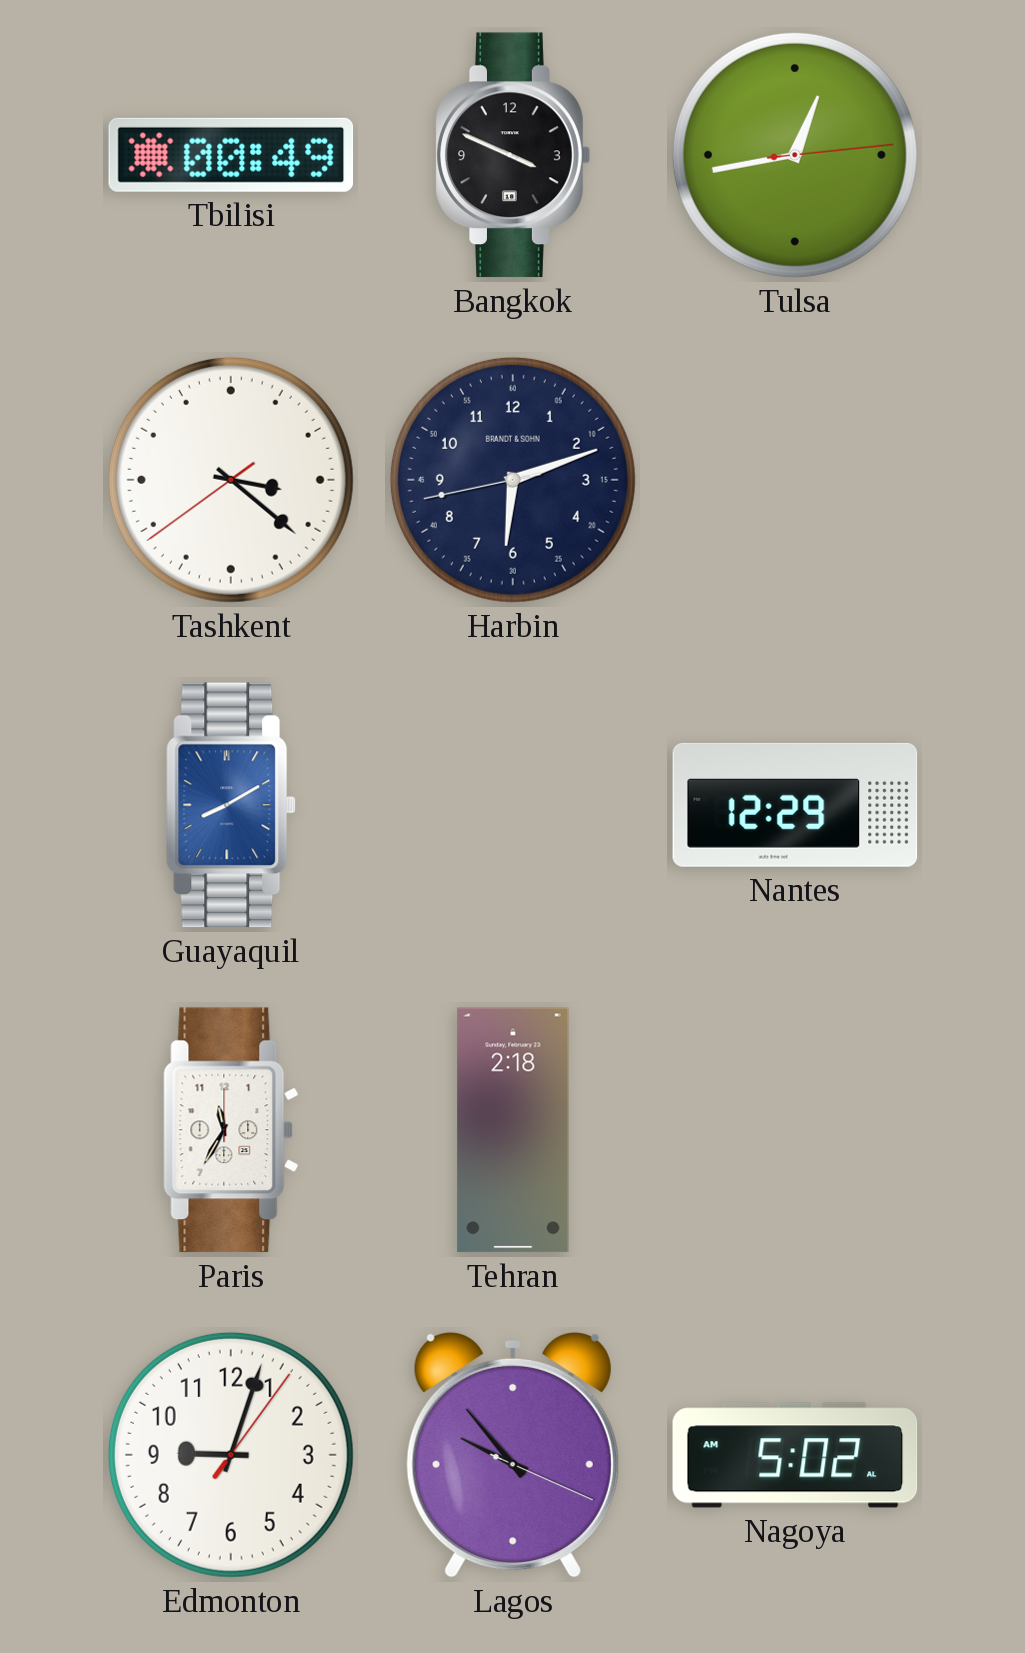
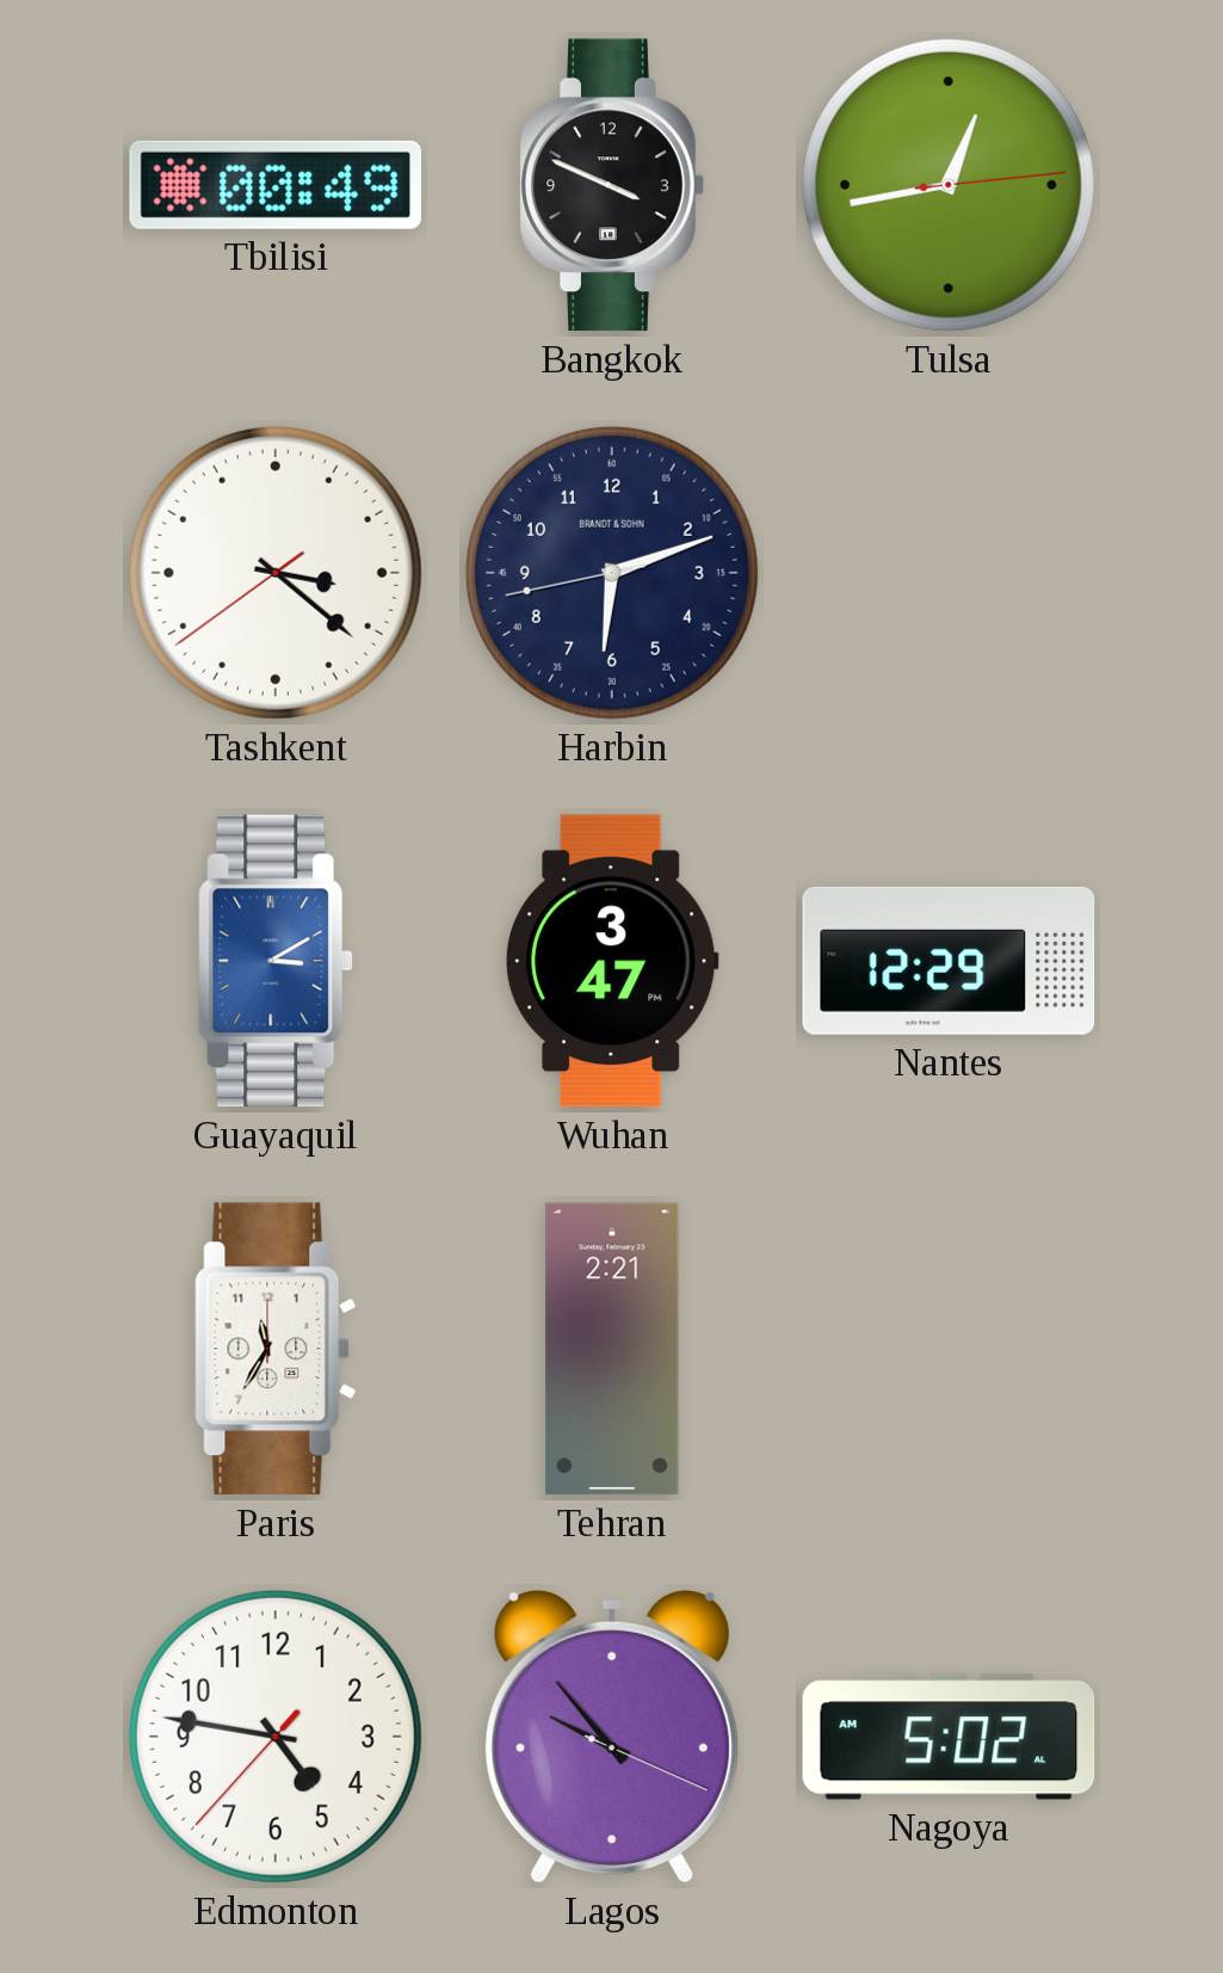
Guayaquil: 8:10 -> 3:10 (276, 961)
Wuhan: none -> 3:47 (612, 961)
Tehran: 2:18 -> 2:21 (612, 1349)
Edmonton: 9:03 -> 4:46 (276, 1737)
